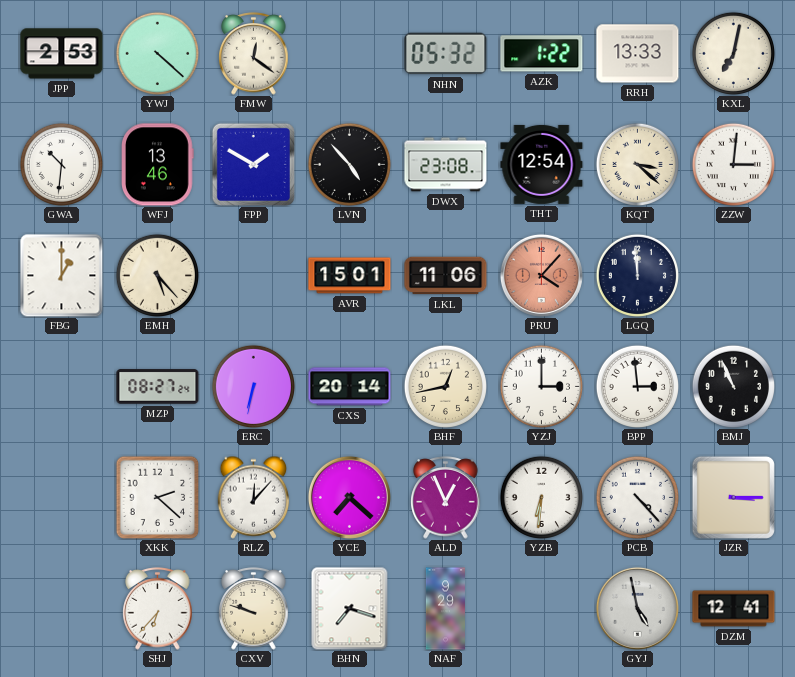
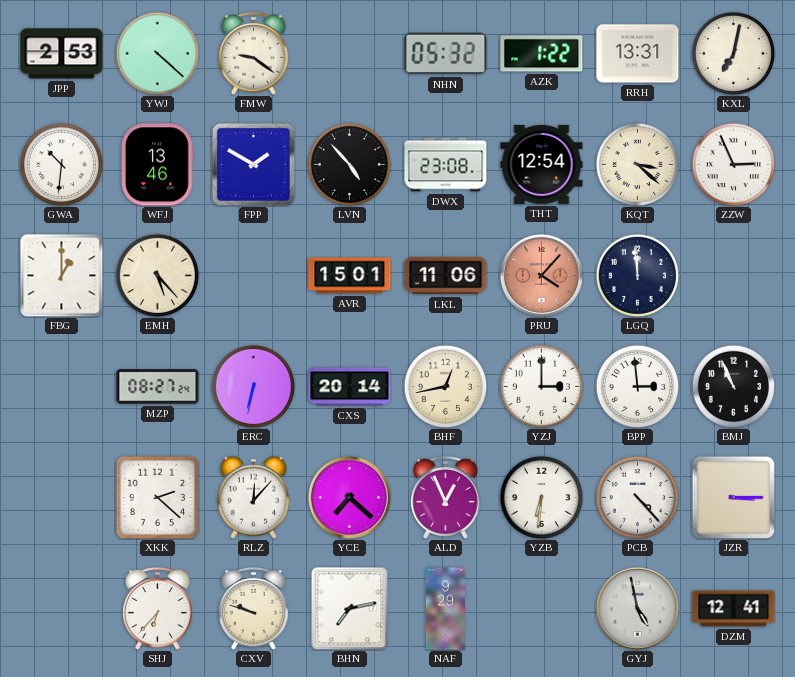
FMW: 12:21 -> 9:21 (254, 54)
RRH: 13:33 -> 13:31 (638, 54)
ZZW: 3:01 -> 2:56 (733, 164)
BHN: 7:18 -> 7:13 (350, 608)
